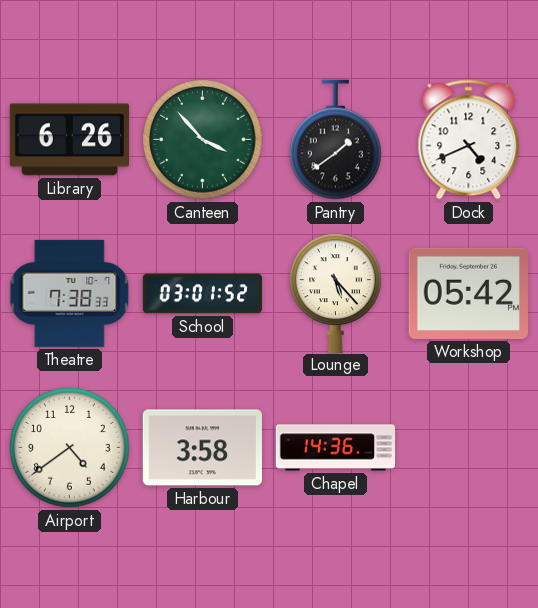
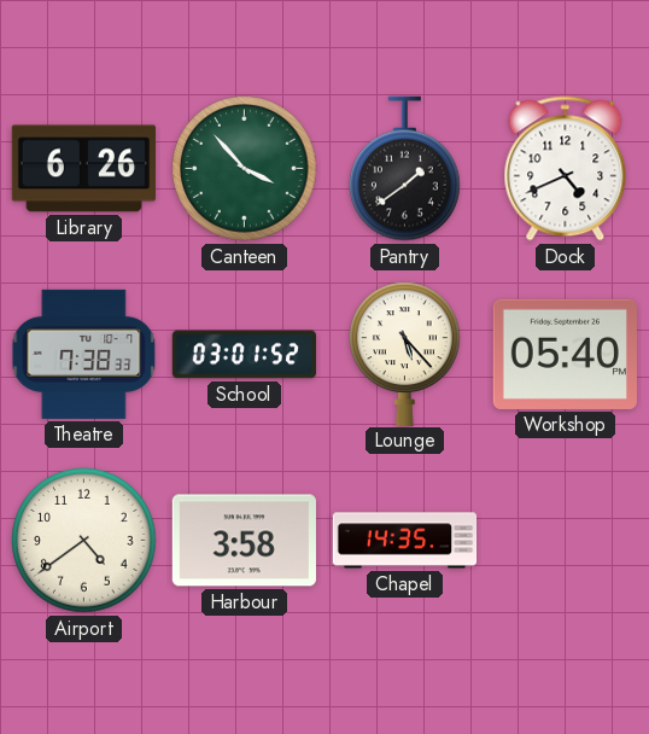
Workshop: 05:42 -> 05:40 (565, 354)
Chapel: 14:36 -> 14:35 (405, 541)
